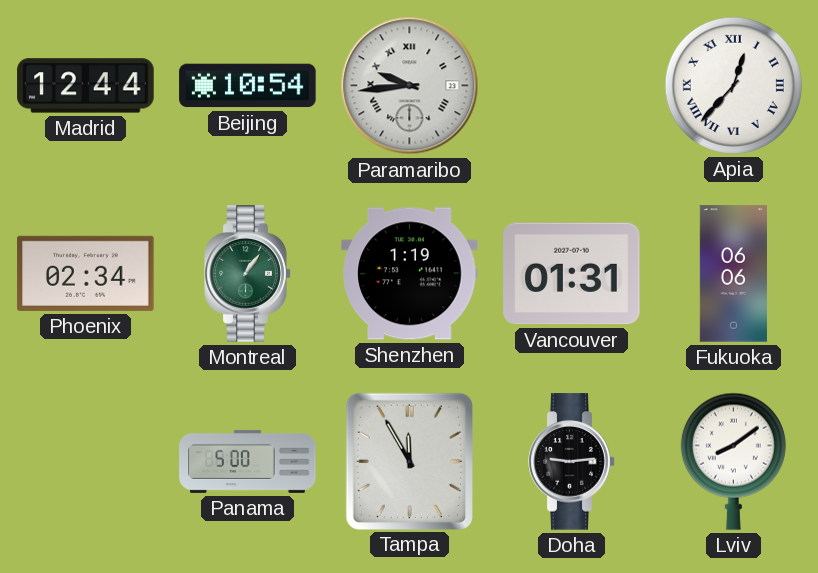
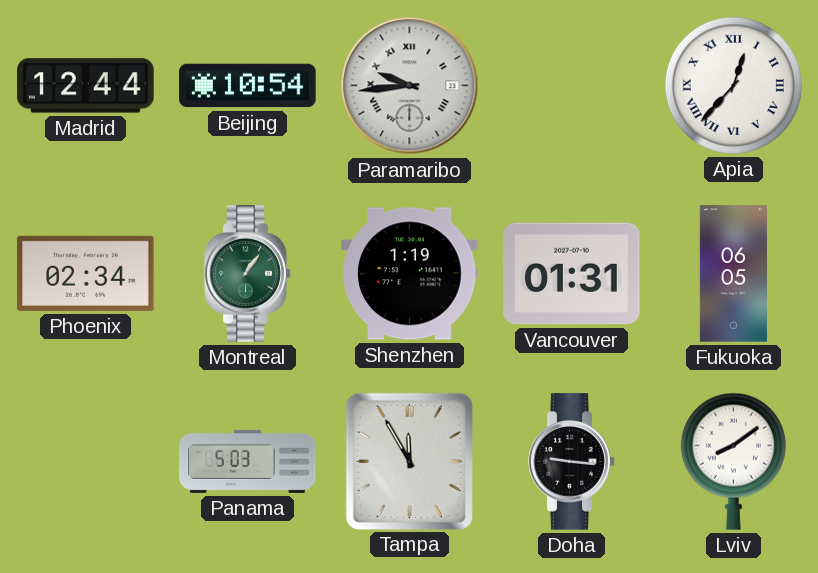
Fukuoka: 06:06 -> 06:05 (733, 274)
Panama: 5:00 -> 5:03 (248, 461)
Doha: 9:14 -> 9:16 (572, 462)
